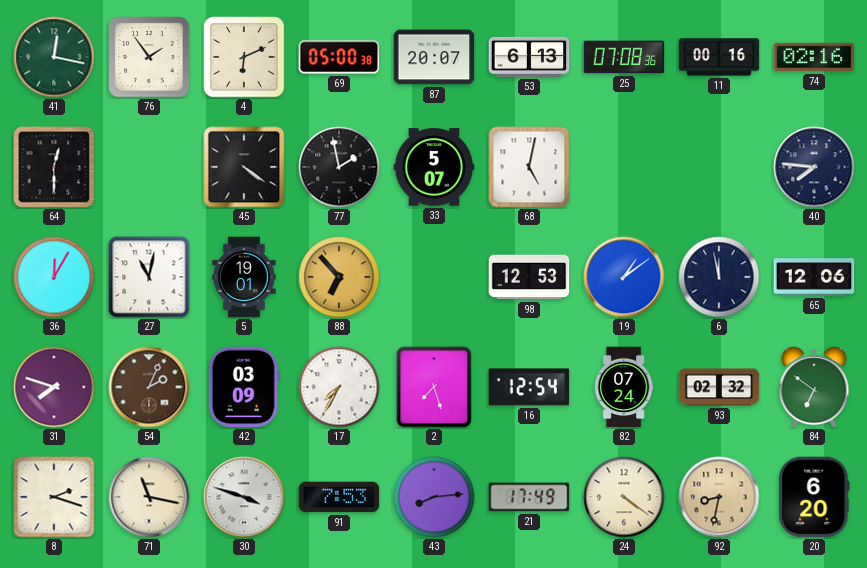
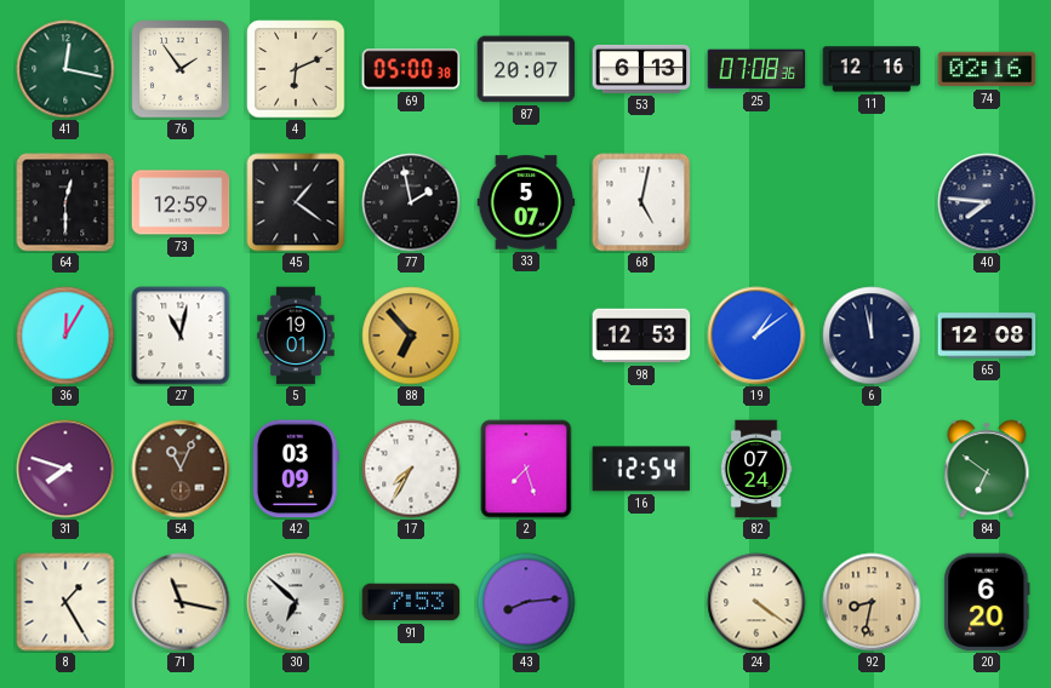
11: 00:16 -> 12:16 (872, 69)
73: none -> 12:59 (181, 202)
45: 4:21 -> 1:21 (296, 202)
65: 12:06 -> 12:08 (987, 336)
54: 2:04 -> 11:04 (181, 469)
93: 02:32 -> none (719, 387)
8: 2:18 -> 1:25 (65, 602)
30: 3:48 -> 6:52 (296, 602)
21: 17:49 -> none (529, 497)
